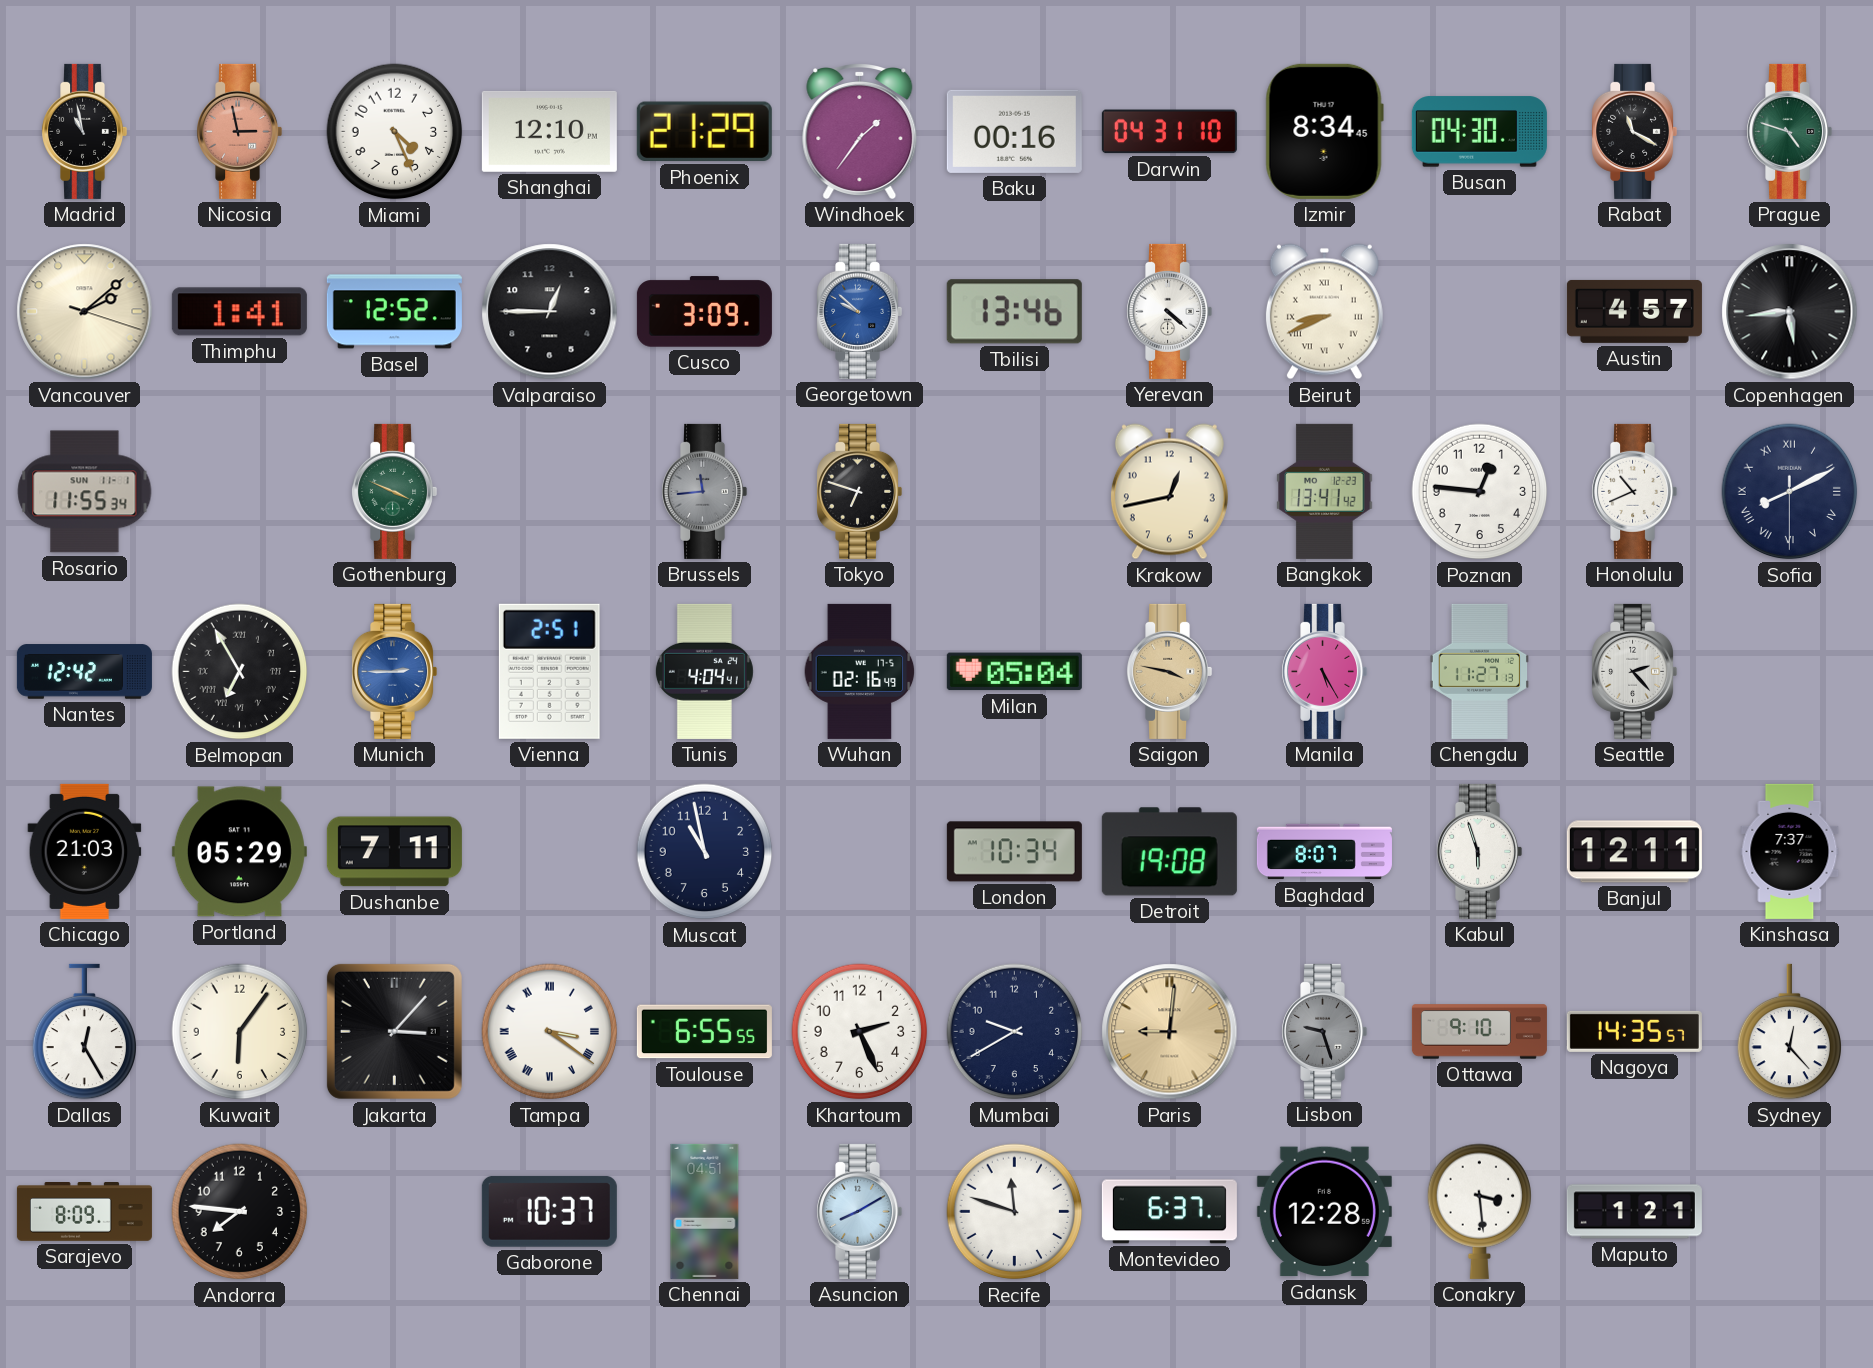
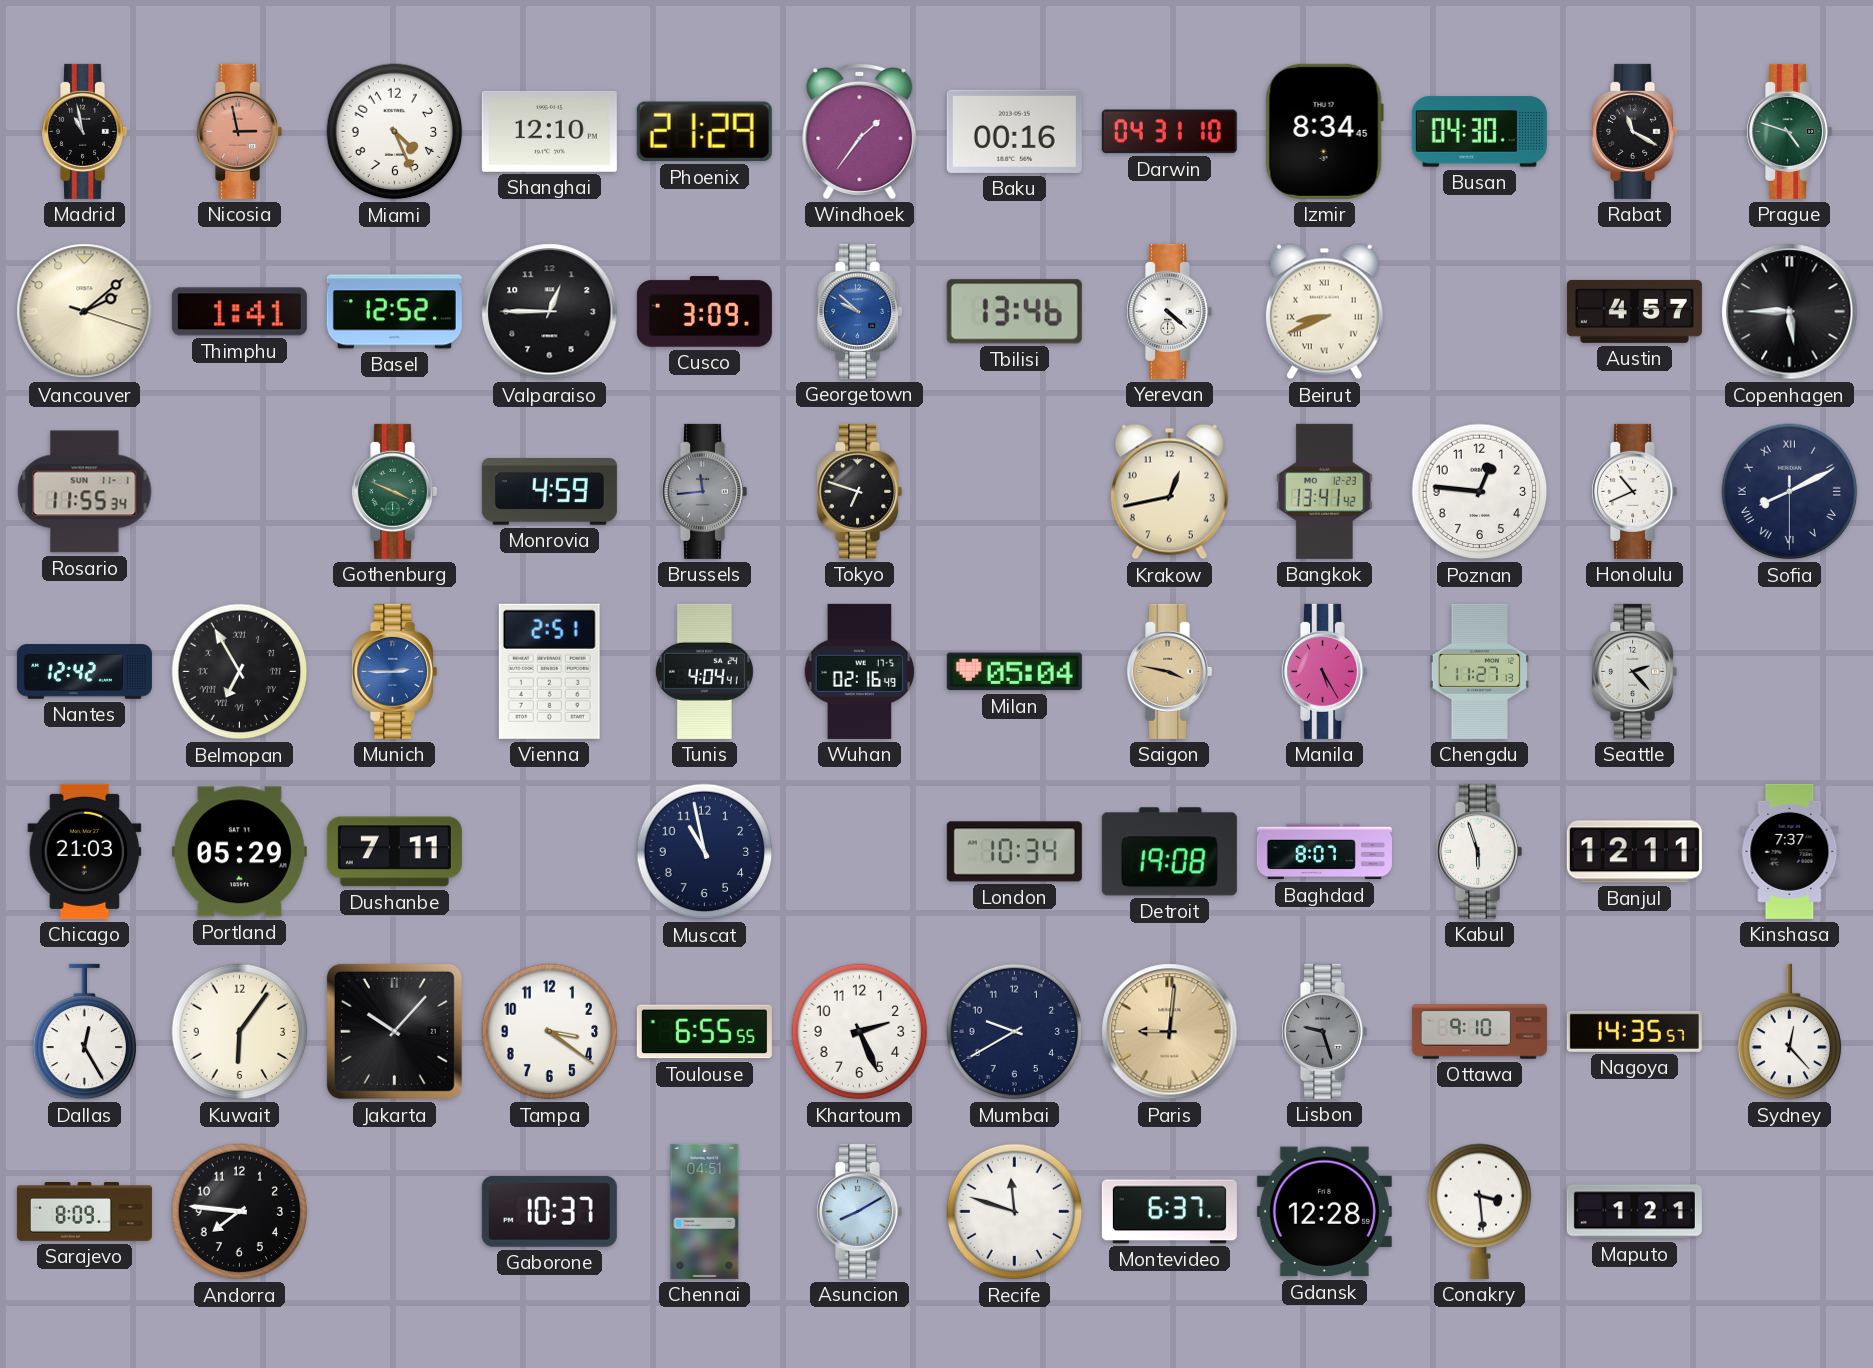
Copenhagen: 5:44 -> 5:45 (1790, 312)
Monrovia: none -> 4:59 (549, 492)
Jakarta: 3:07 -> 10:07 (394, 1031)
Tampa numerals: Roman -> Arabic (550, 1032)
